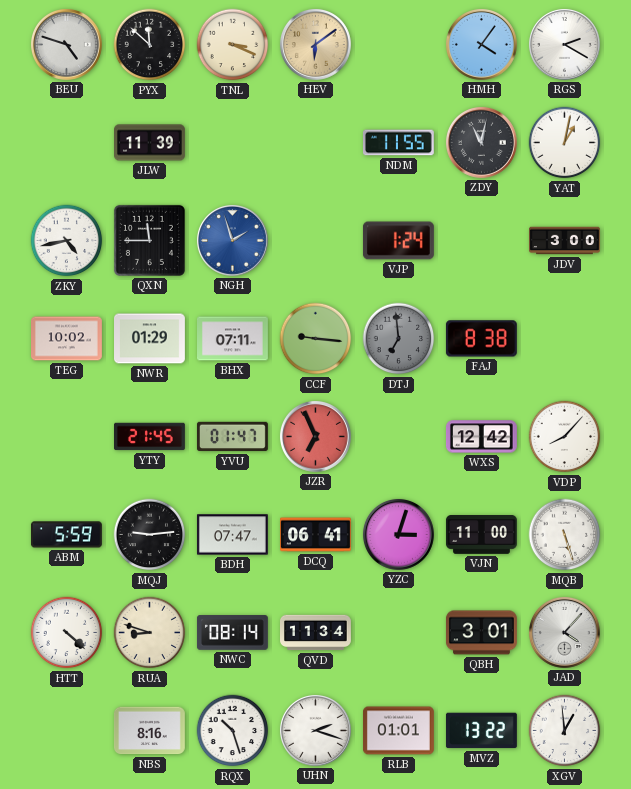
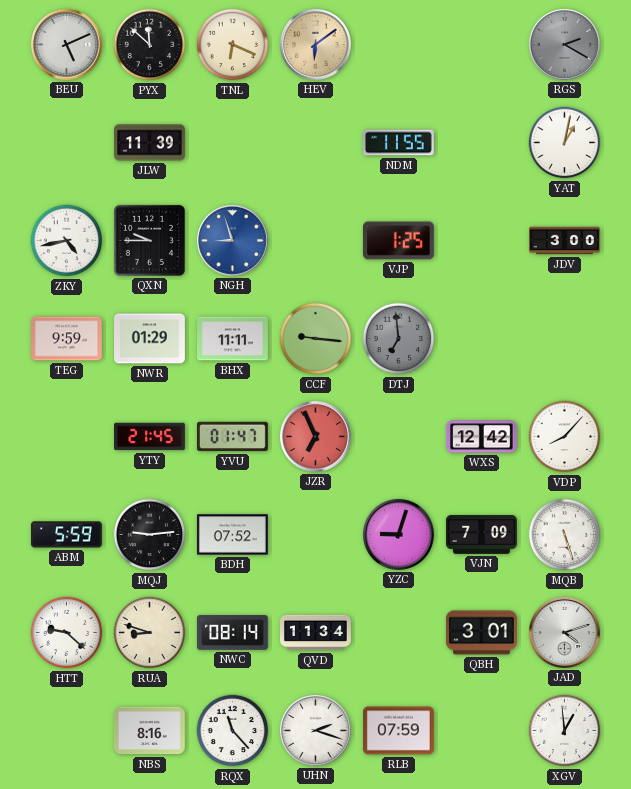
BEU: 4:48 -> 5:11 (66, 44)
TNL: 3:19 -> 6:19 (233, 45)
HMH: 4:06 -> none (481, 44)
RGS dial: white -> grey (564, 44)
ZDY: 11:02 -> none (481, 142)
QXN: 11:45 -> 9:45 (149, 240)
NGH: 1:57 -> 8:57 (232, 240)
VJP: 1:24 -> 1:25 (398, 241)
TEG: 10:02 -> 9:59 (67, 339)
BHX: 07:11 -> 11:11 (233, 339)
FAJ: 8:38 -> none (481, 339)
BDH: 07:47 -> 07:52 (232, 535)
DCQ: 06:41 -> none (316, 535)
YZC: 3:03 -> 9:03 (398, 534)
VJN: 11:00 -> 7:09 (481, 535)
HTT: 4:22 -> 9:22 (67, 633)
JAD: 4:07 -> 4:12 (564, 632)
RQX: 10:27 -> 11:23 (233, 731)
RLB: 01:01 -> 07:59 (399, 731)
MVZ: 13:22 -> none (481, 731)
